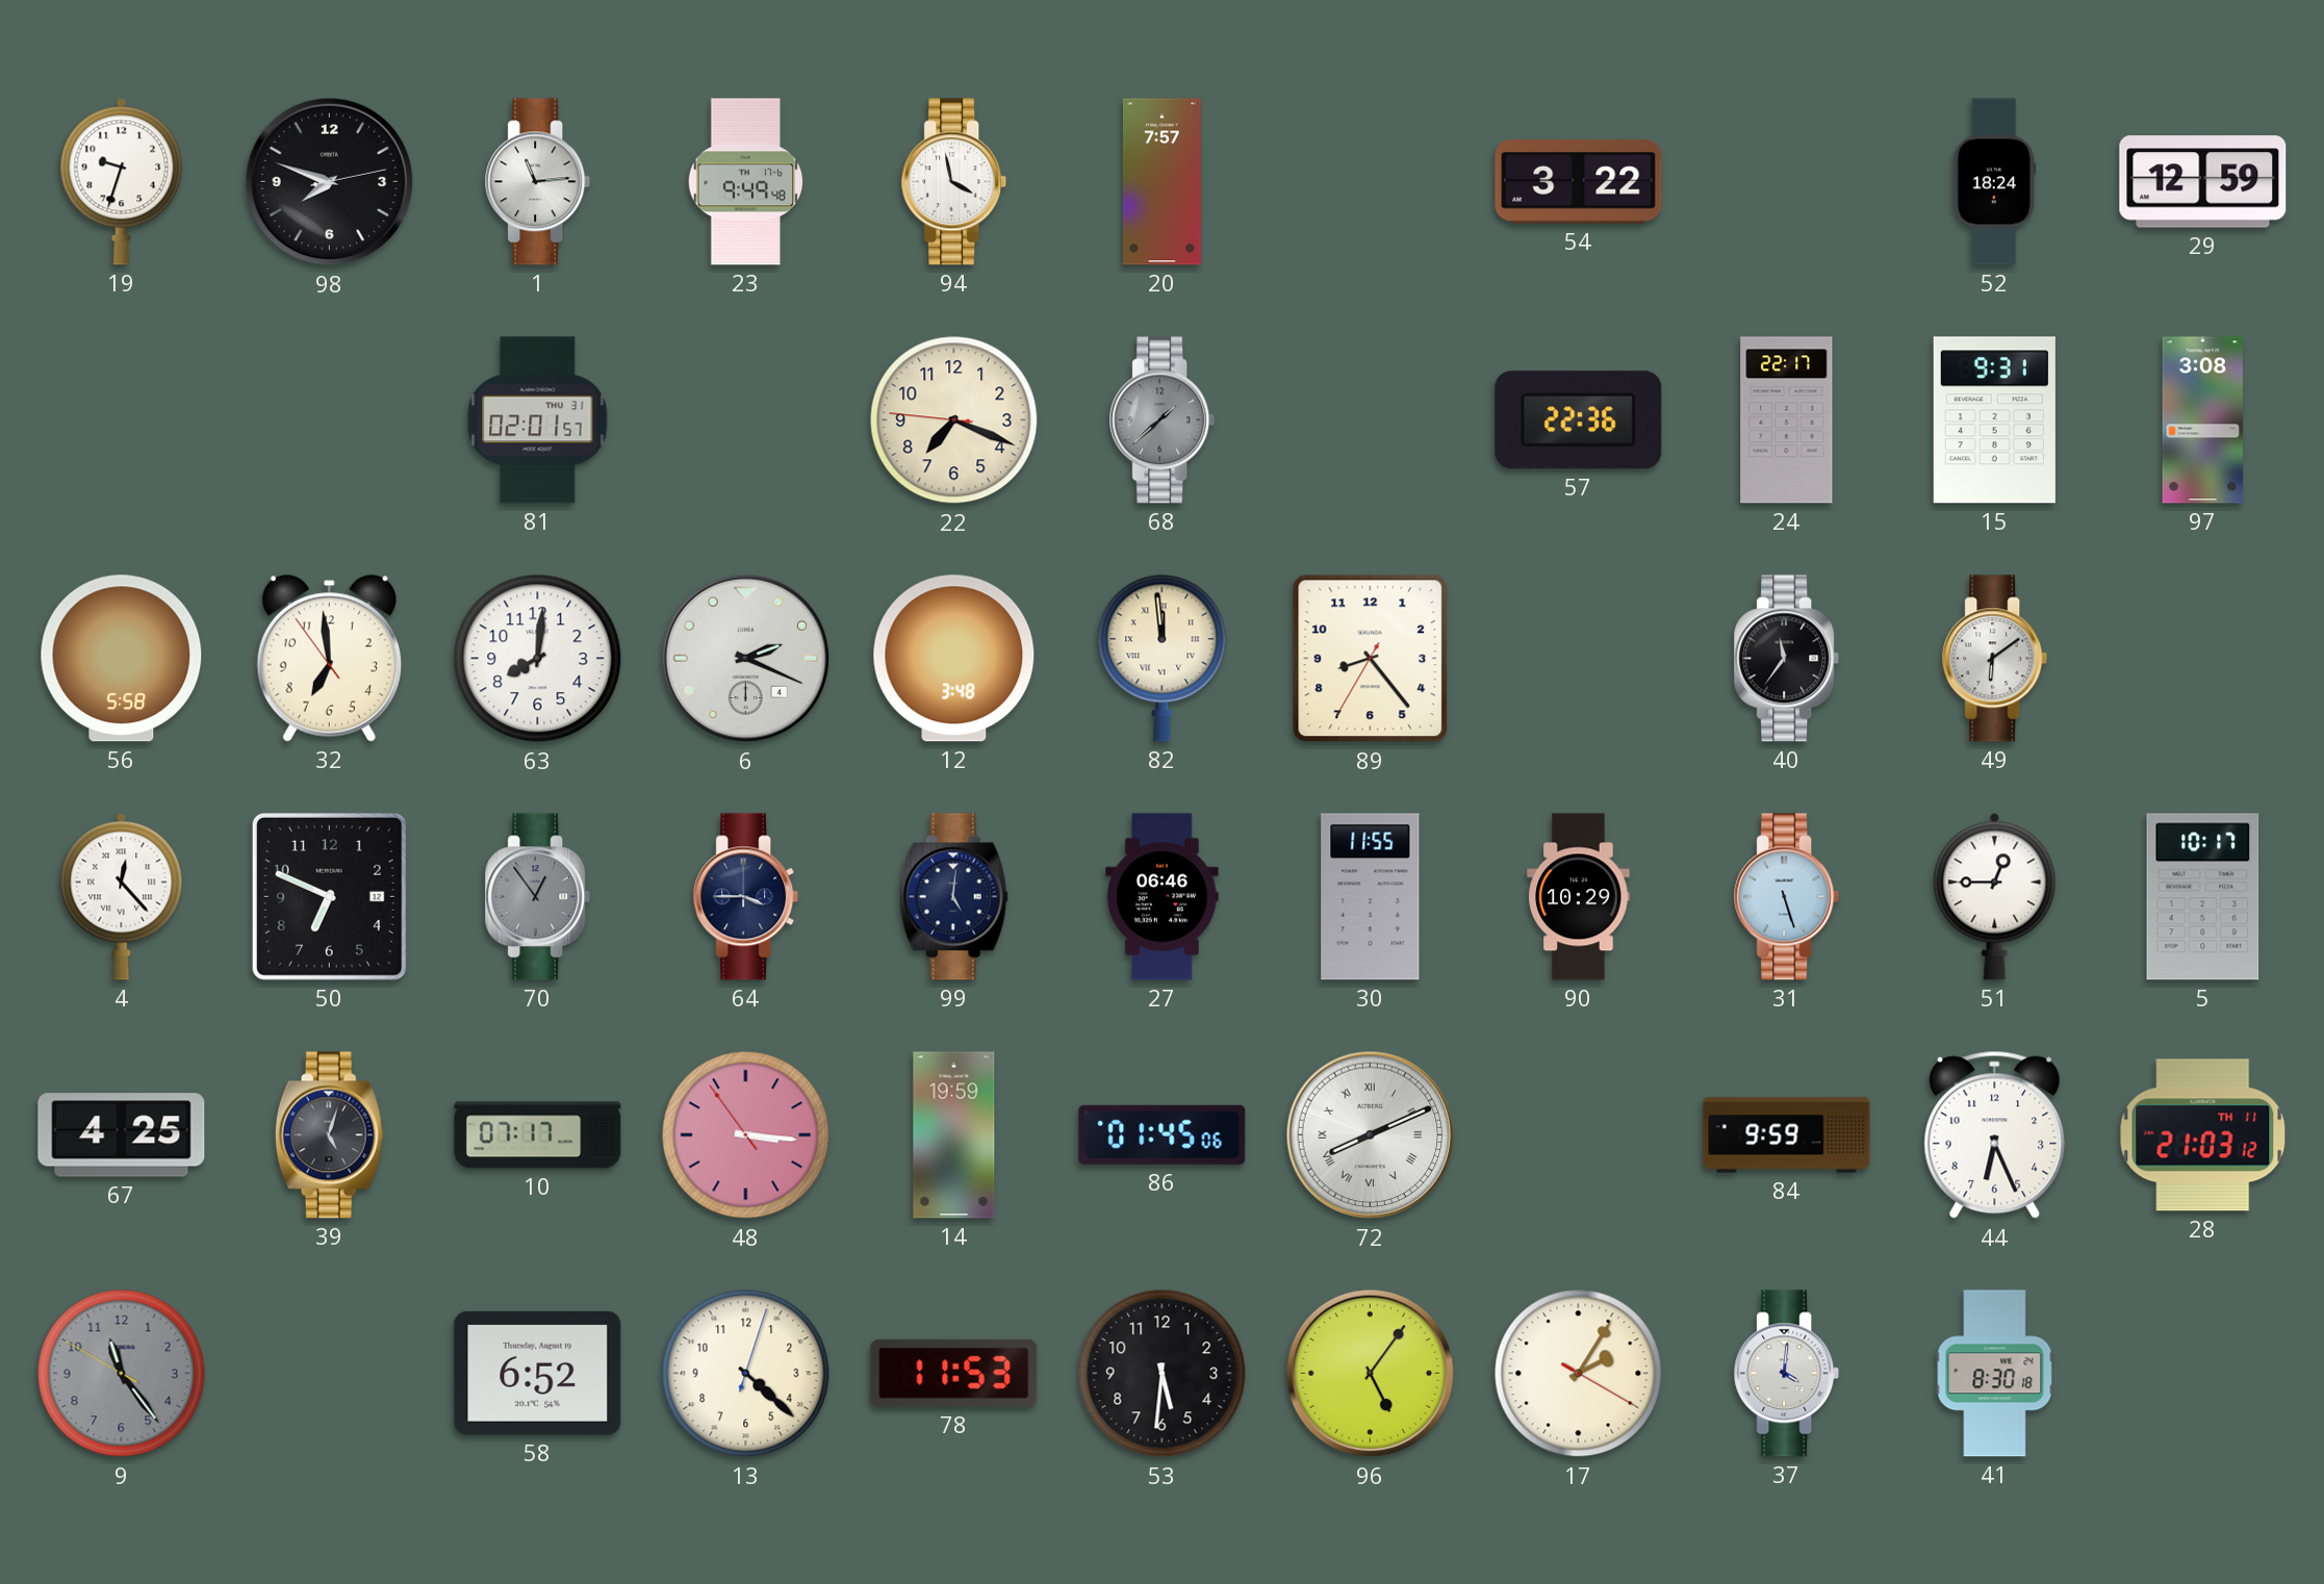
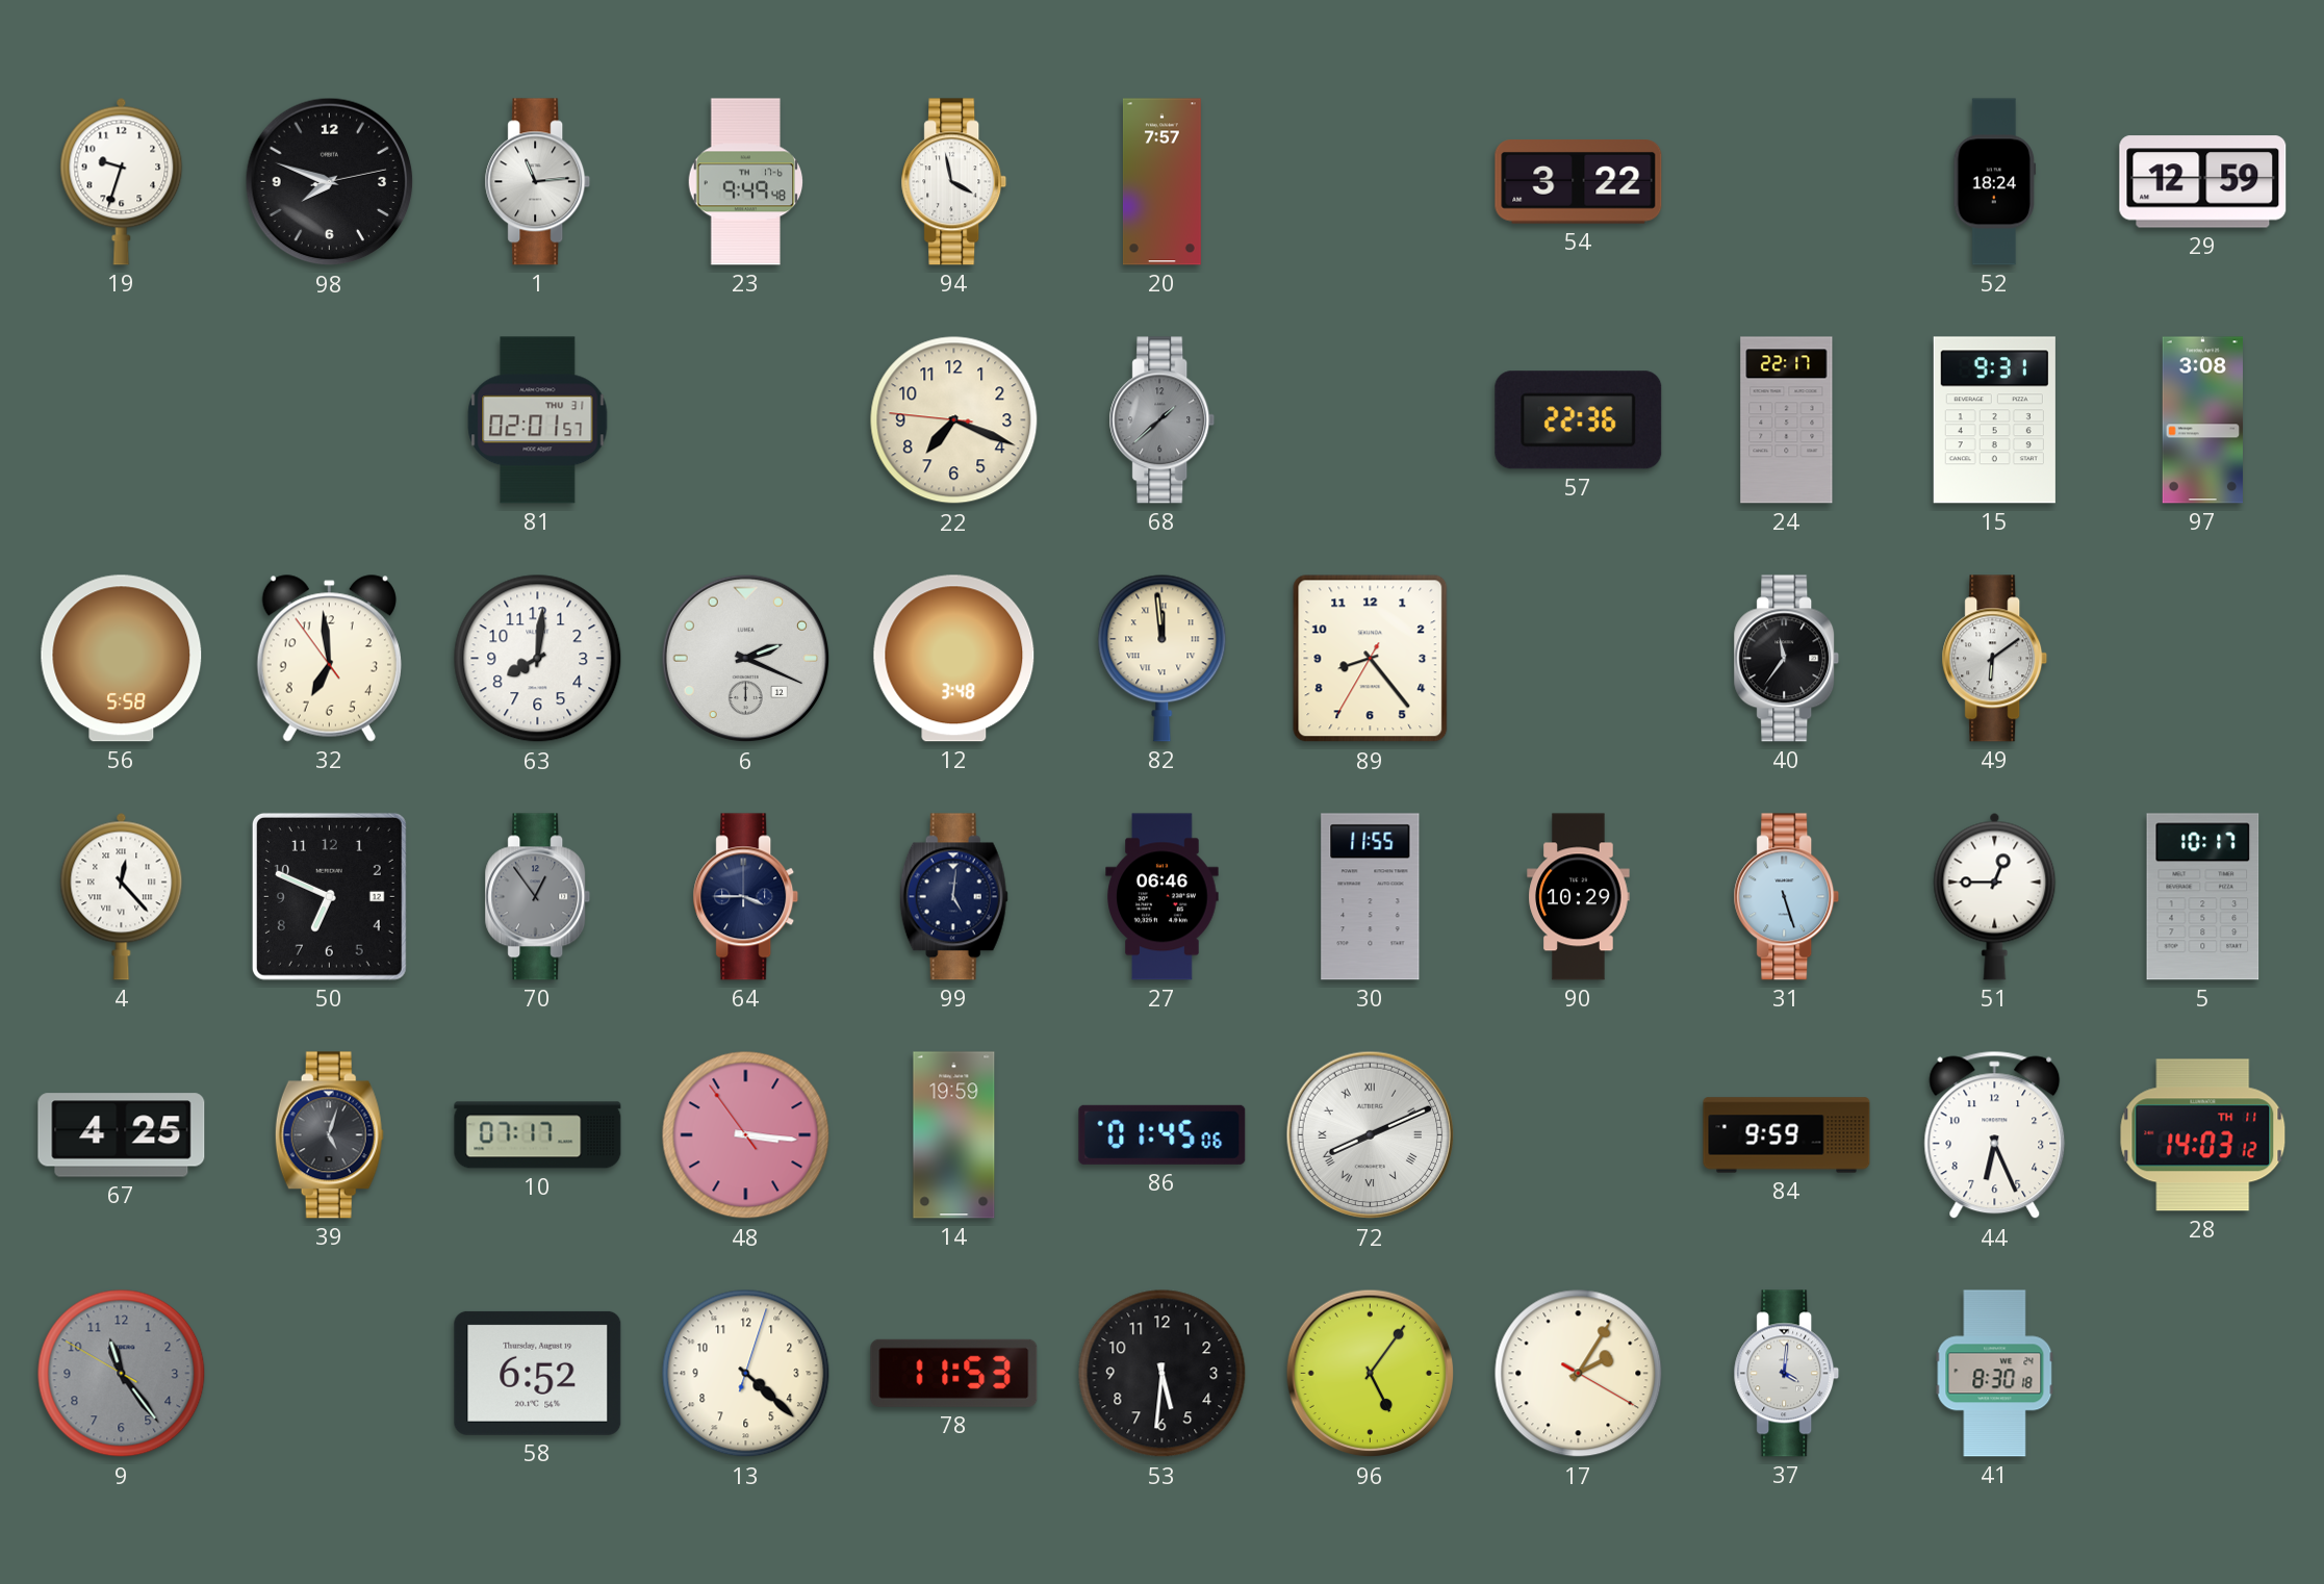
6 date: 4 -> 12 (746, 659)
28: 21:03 -> 14:03 (2203, 1135)
